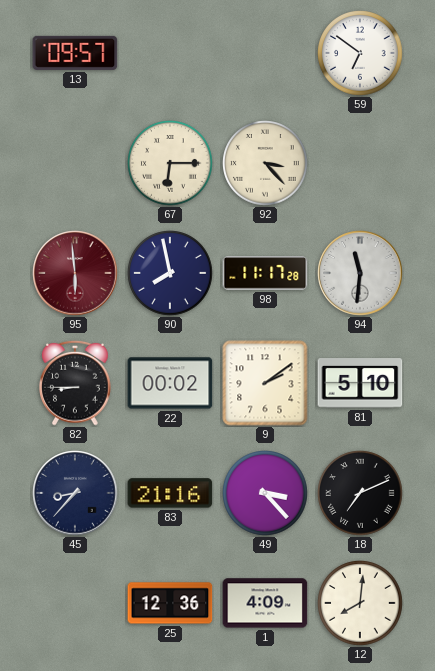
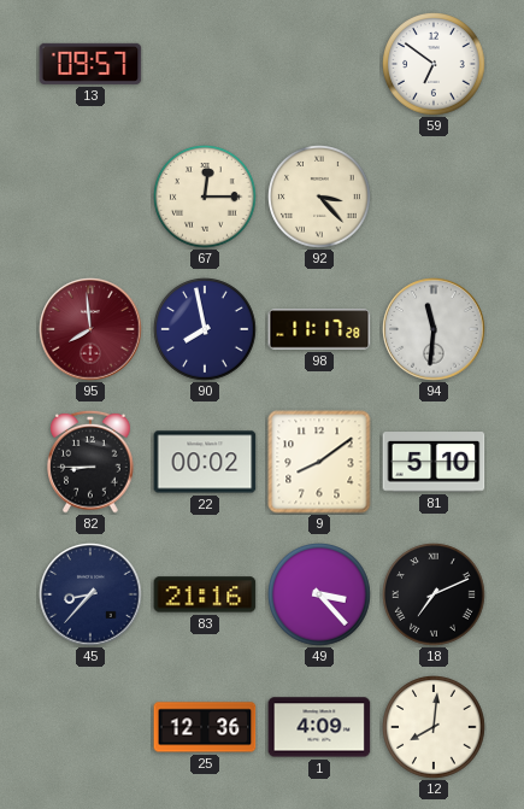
67: 6:15 -> 12:15 (205, 197)
95: 5:59 -> 7:59 (90, 329)
9: 2:09 -> 8:09 (319, 462)
